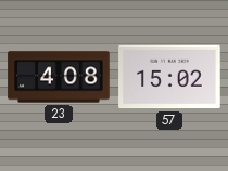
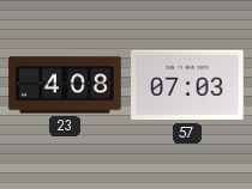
57: 15:02 -> 07:03 (187, 85)
